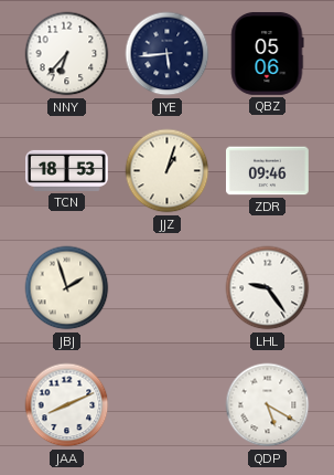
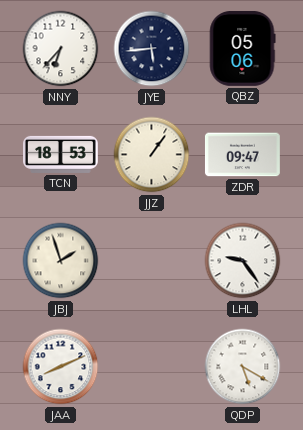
JJZ: 1:03 -> 1:06 (152, 155)
ZDR: 09:46 -> 09:47 (242, 155)
